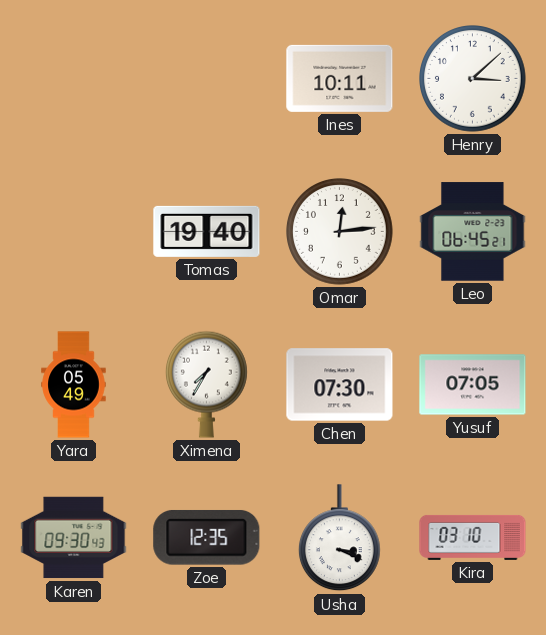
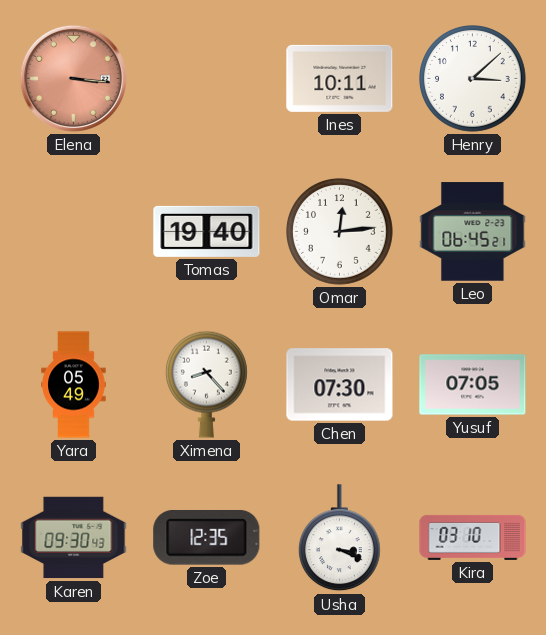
Elena: none -> 3:16 (73, 78)
Ximena: 7:35 -> 8:23 (206, 384)
